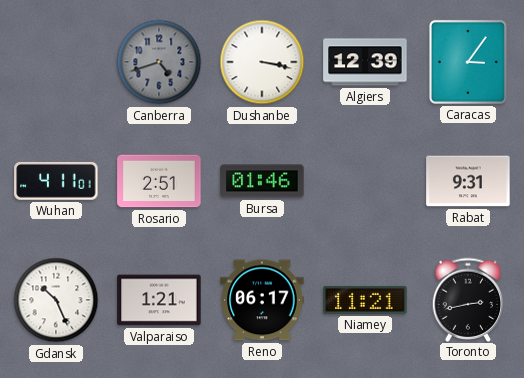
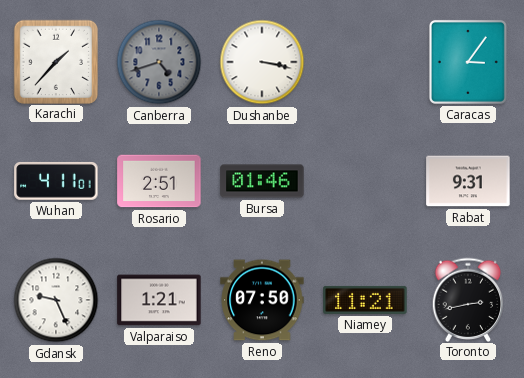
Karachi: none -> 1:37 (55, 61)
Algiers: 12:39 -> none (365, 62)
Gdansk: 10:26 -> 9:26 (56, 300)
Reno: 06:17 -> 07:50 (262, 300)
